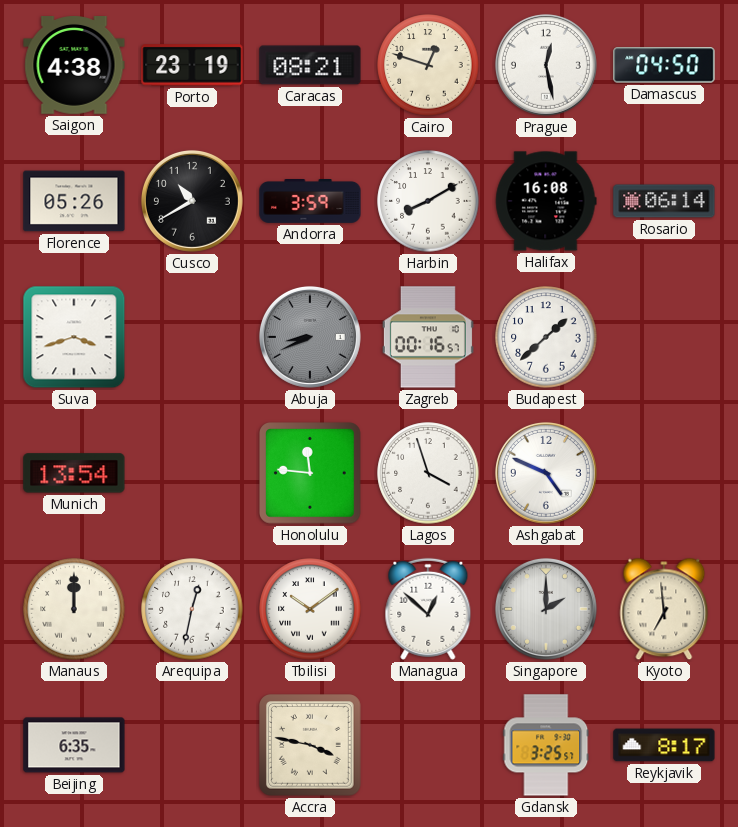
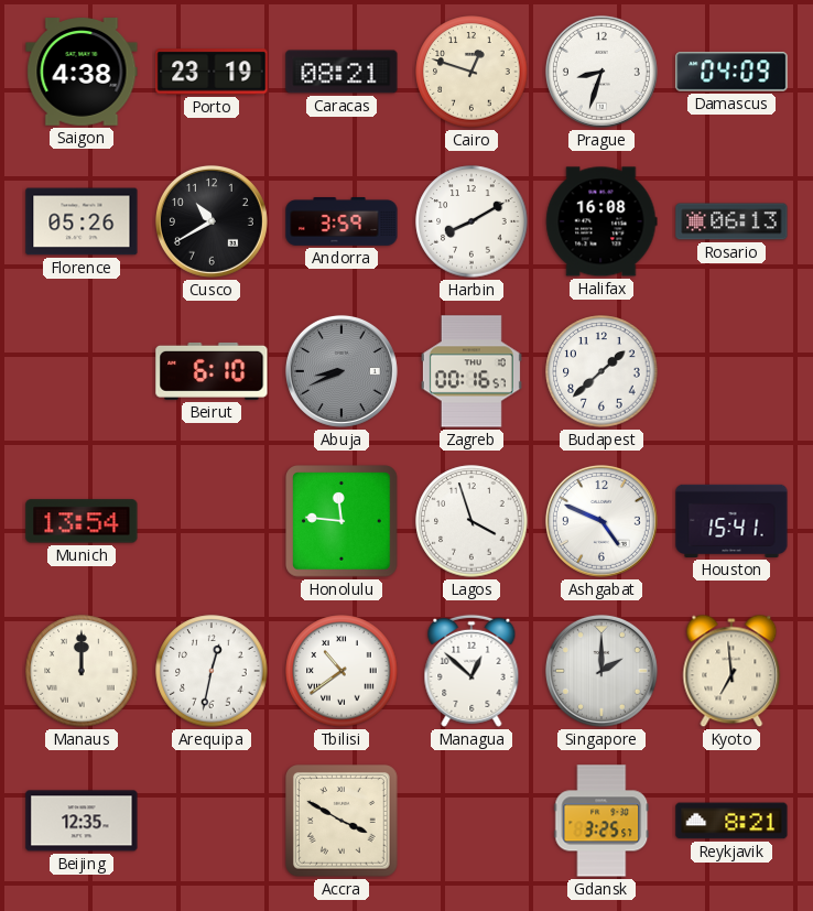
Prague: 12:28 -> 8:33 (601, 72)
Damascus: 04:50 -> 04:09 (731, 72)
Rosario: 06:14 -> 06:13 (731, 221)
Suva: 3:42 -> none (74, 337)
Beirut: none -> 6:10 (212, 371)
Houston: none -> 15:41 (731, 521)
Tbilisi: 10:09 -> 10:39 (342, 671)
Beijing: 6:35 -> 12:35 (82, 821)
Accra: 3:47 -> 3:50 (343, 822)
Reykjavik: 8:17 -> 8:21 (731, 821)
